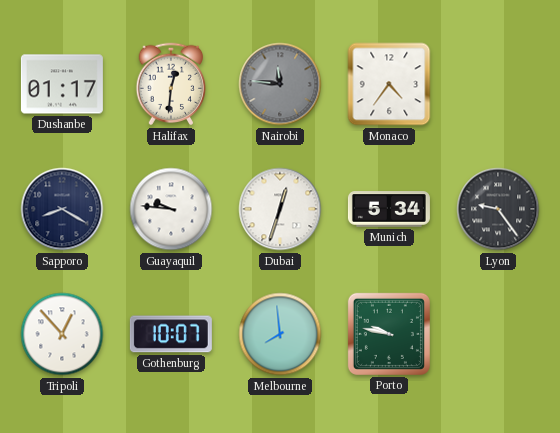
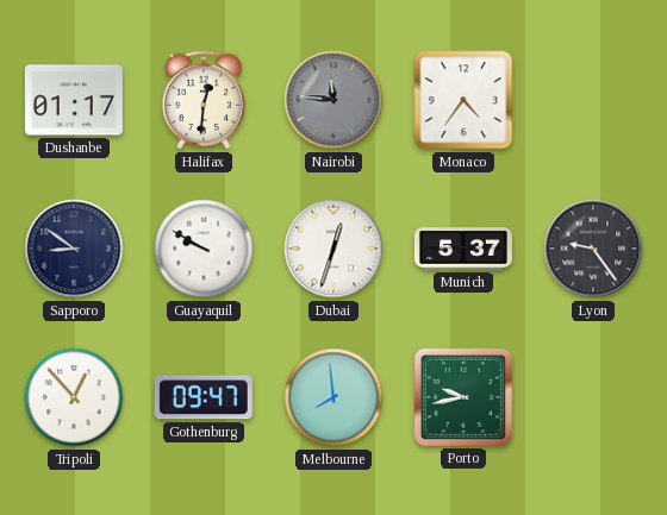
Sapporo: 8:20 -> 8:51 (74, 249)
Guayaquil: 9:46 -> 9:50 (204, 249)
Munich: 5:34 -> 5:37 (463, 249)
Gothenburg: 10:07 -> 09:47 (204, 397)
Porto: 9:47 -> 9:43 (463, 397)
